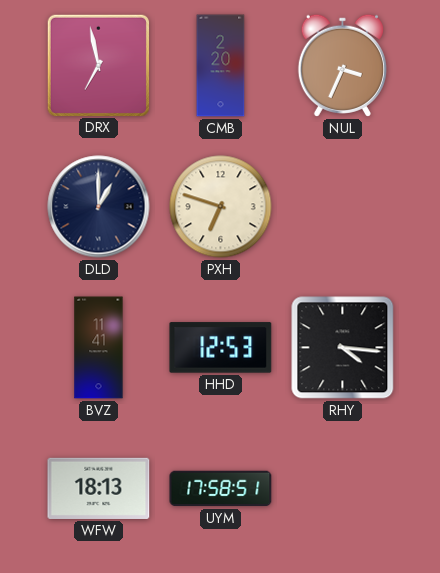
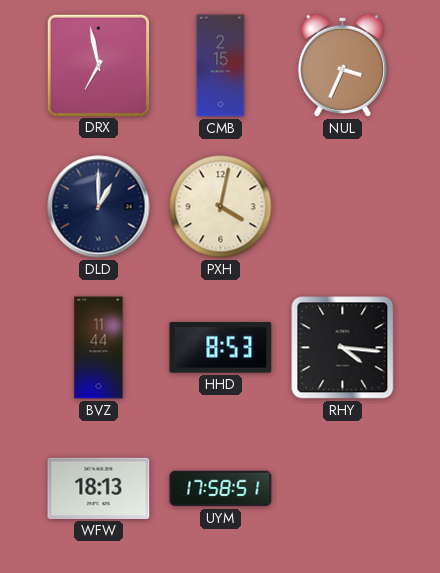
CMB: 2:20 -> 2:15 (221, 66)
PXH: 6:48 -> 4:02 (221, 207)
BVZ: 11:41 -> 11:44 (99, 348)
HHD: 12:53 -> 8:53 (221, 348)
